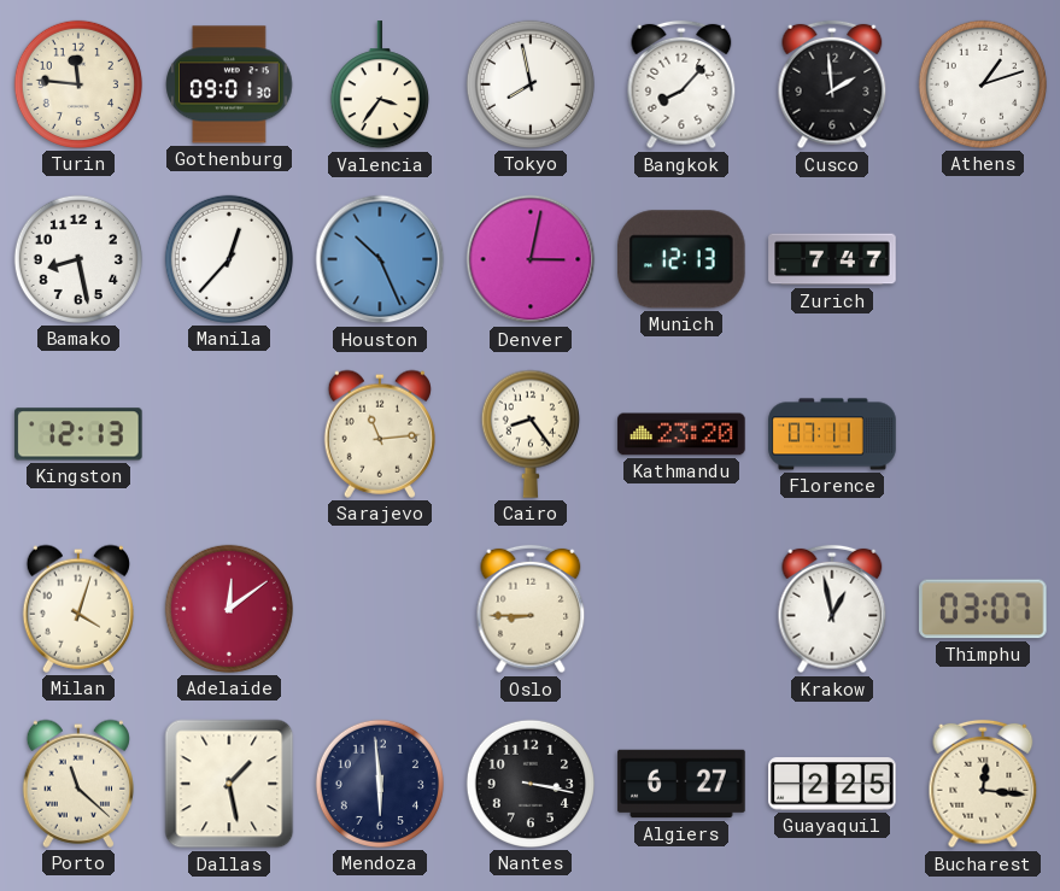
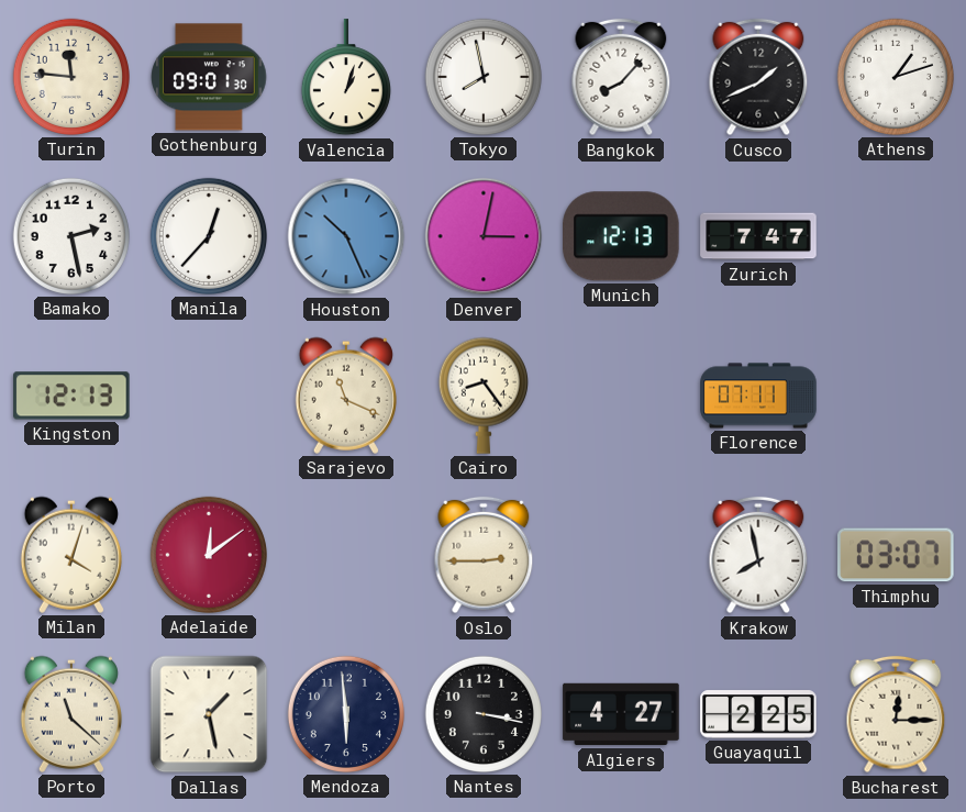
Valencia: 3:36 -> 1:03 (346, 78)
Cusco: 1:59 -> 1:41 (758, 77)
Bamako: 8:28 -> 2:28 (71, 236)
Sarajevo: 11:14 -> 11:19 (346, 396)
Kathmandu: 23:20 -> none (681, 434)
Oslo: 8:45 -> 2:45 (484, 555)
Krakow: 12:58 -> 7:58 (758, 555)
Algiers: 6:27 -> 4:27 (621, 714)
Bucharest: 12:16 -> 12:15 (896, 714)
